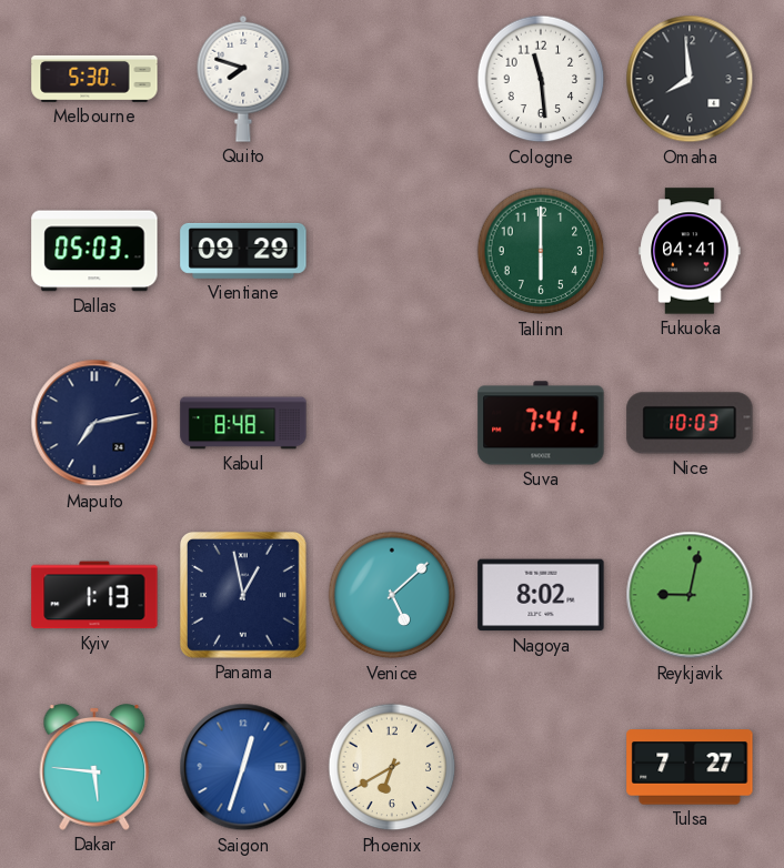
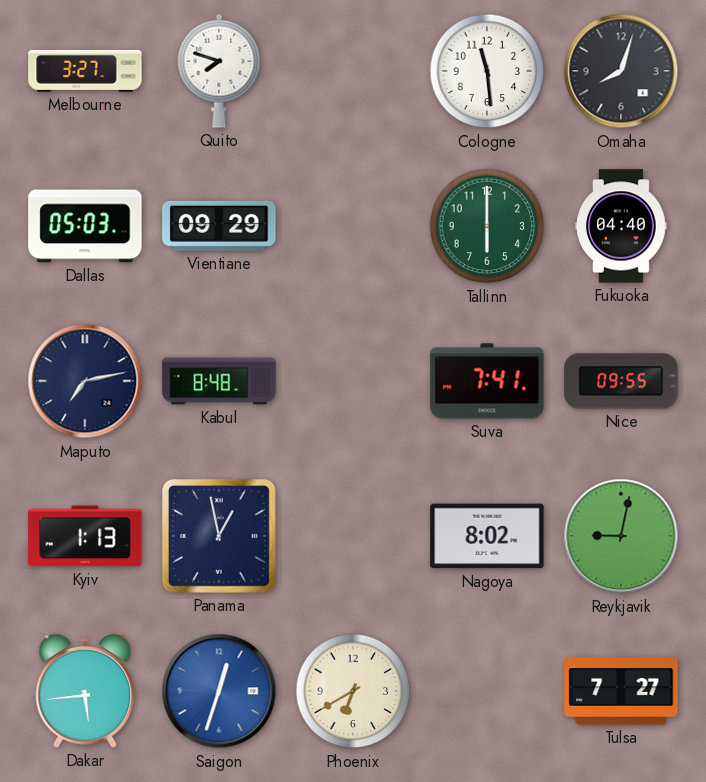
Melbourne: 5:30 -> 3:27 (85, 71)
Omaha: 7:59 -> 8:03 (621, 71)
Fukuoka: 04:41 -> 04:40 (621, 226)
Nice: 10:03 -> 09:55 (621, 381)
Venice: 5:08 -> none (392, 595)
Dakar: 5:46 -> 5:44 (85, 691)
